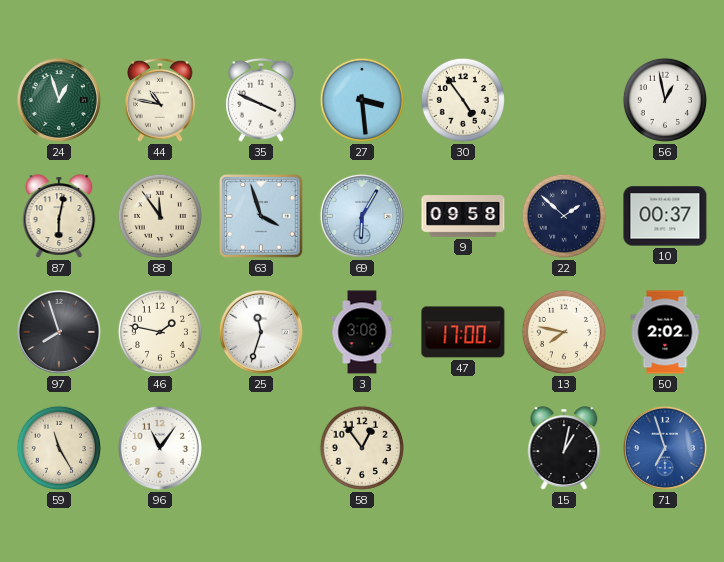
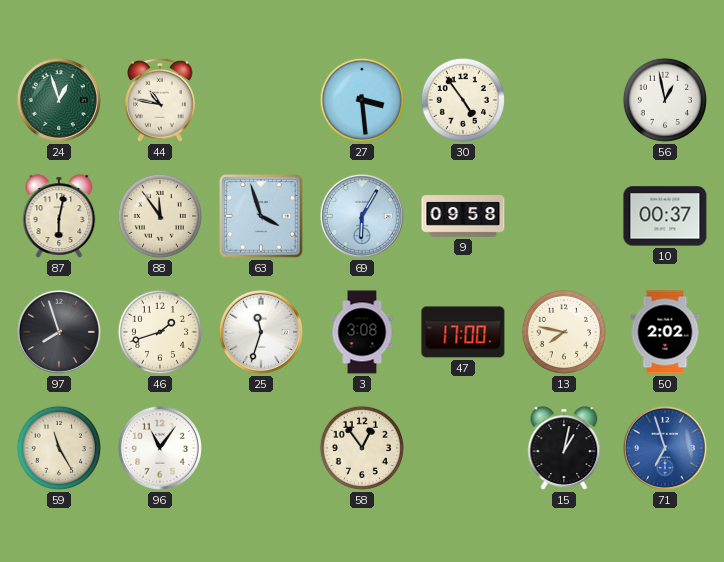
35: 3:49 -> none (262, 100)
22: 1:52 -> none (564, 216)
46: 1:47 -> 1:42 (160, 332)
